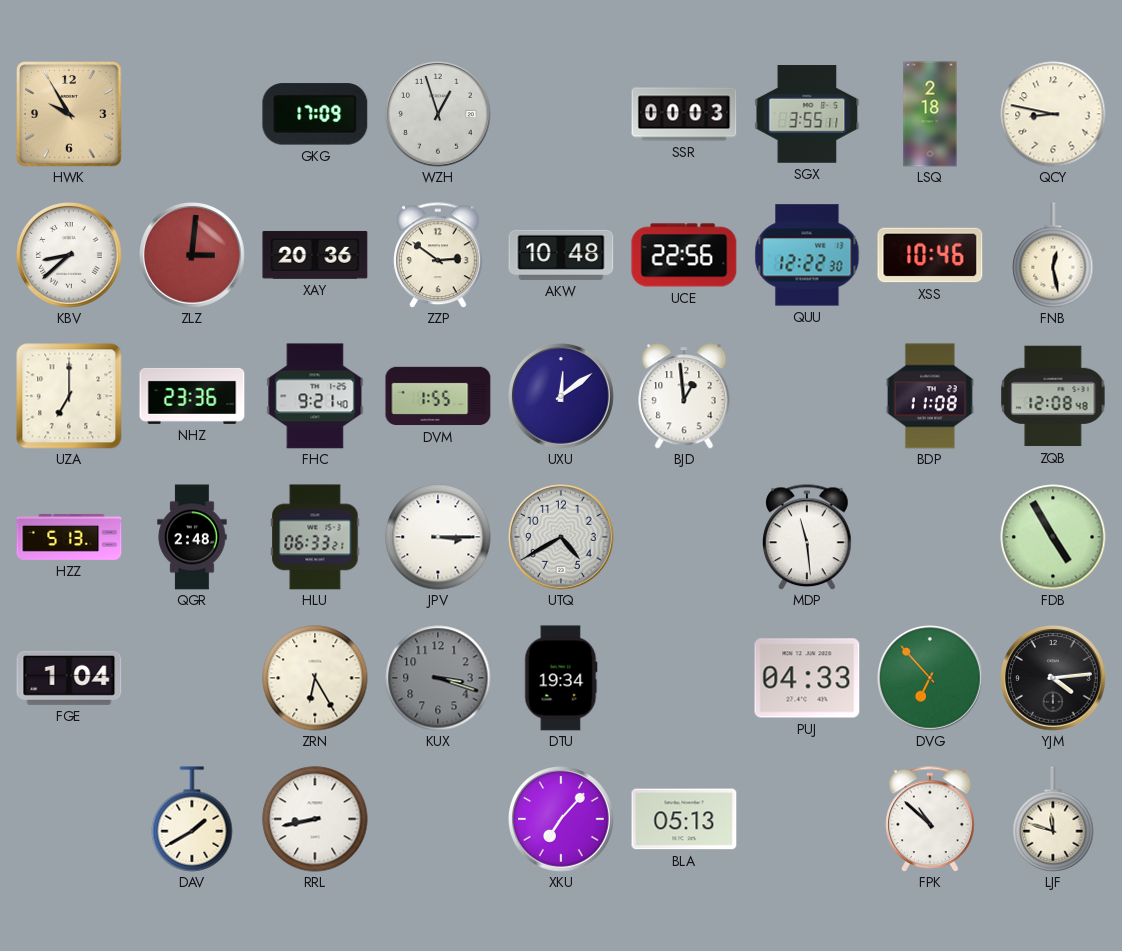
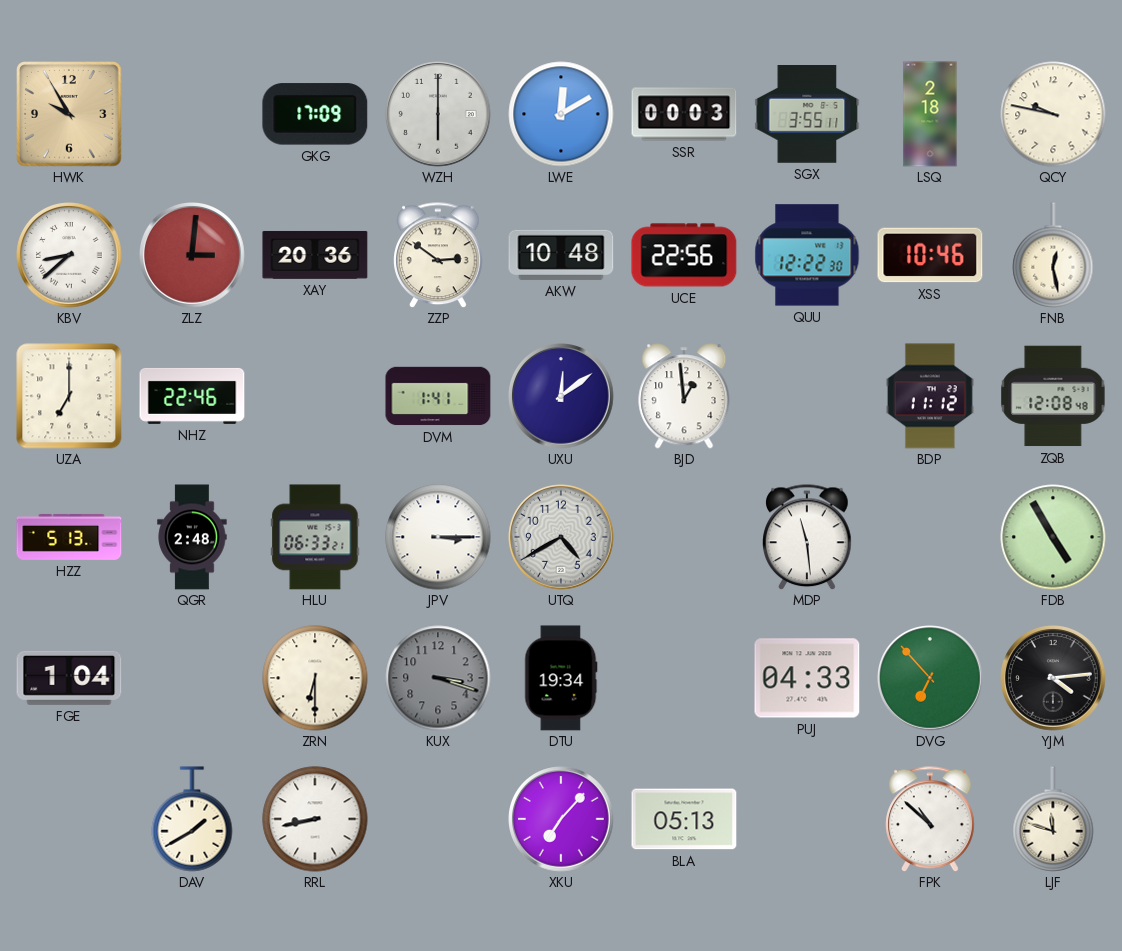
WZH: 12:57 -> 6:00 (438, 115)
LWE: none -> 12:10 (561, 114)
QCY: 8:47 -> 9:47 (1053, 114)
NHZ: 23:36 -> 22:46 (192, 396)
FHC: 9:21 -> none (315, 396)
DVM: 1:55 -> 1:41 (438, 396)
BDP: 11:08 -> 11:12 (930, 396)
ZRN: 6:25 -> 6:30 (315, 678)
